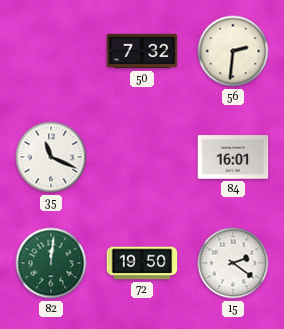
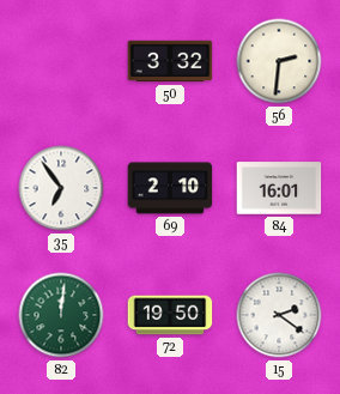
50: 7:32 -> 3:32 (170, 61)
35: 11:19 -> 6:54 (61, 188)
69: none -> 2:10 (170, 188)
